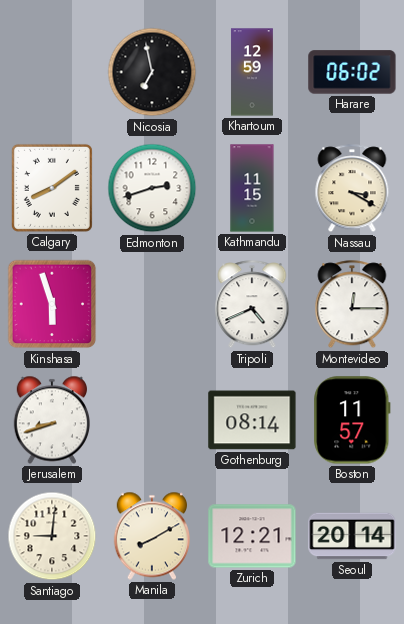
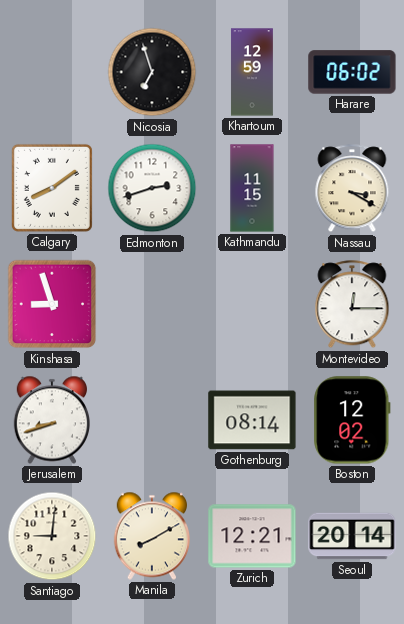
Nicosia: 6:58 -> 6:57 (152, 72)
Kinshasa: 5:57 -> 8:57 (52, 304)
Tripoli: 4:41 -> none (252, 305)
Boston: 11:57 -> 12:02 (352, 420)
